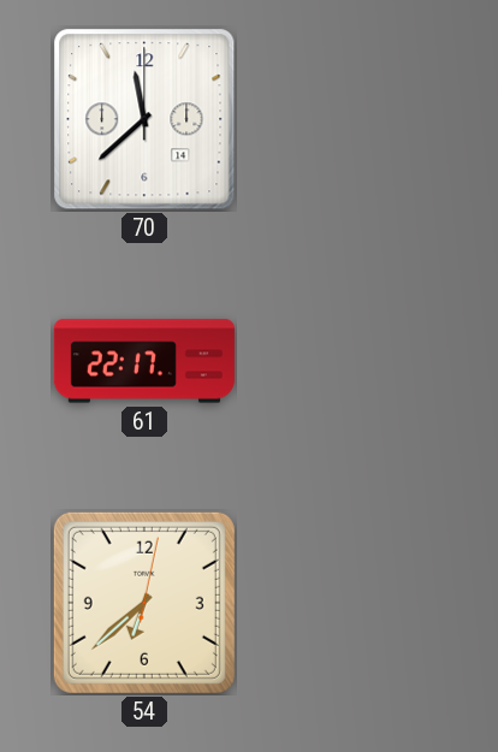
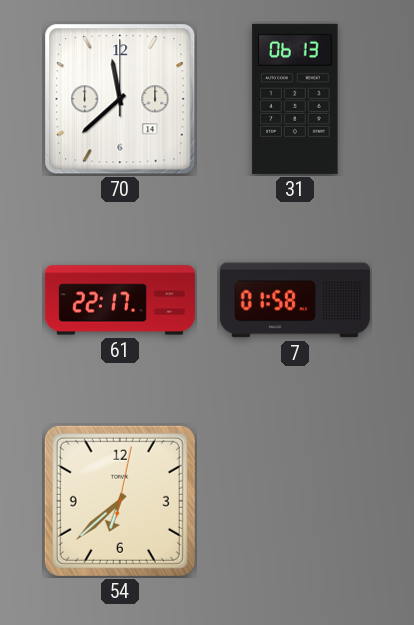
31: none -> 06:13 (295, 99)
7: none -> 01:58 (295, 300)
